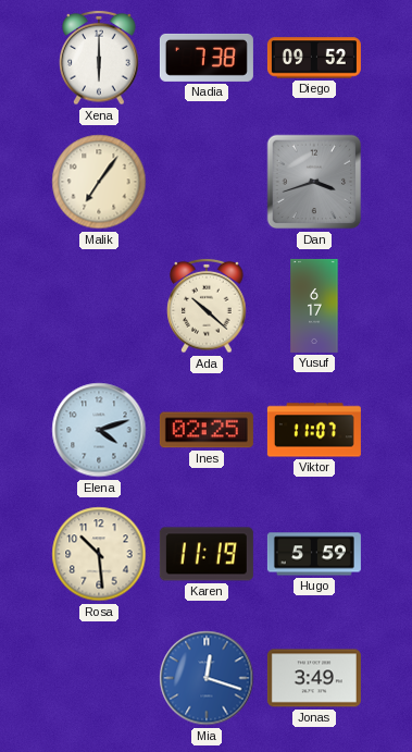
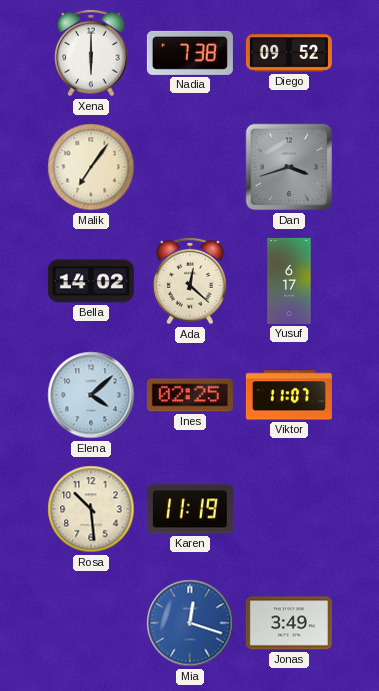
Bella: none -> 14:02 (91, 281)
Ada: 10:22 -> 12:22 (190, 281)
Elena: 4:12 -> 4:08 (91, 395)
Hugo: 5:59 -> none (314, 554)
